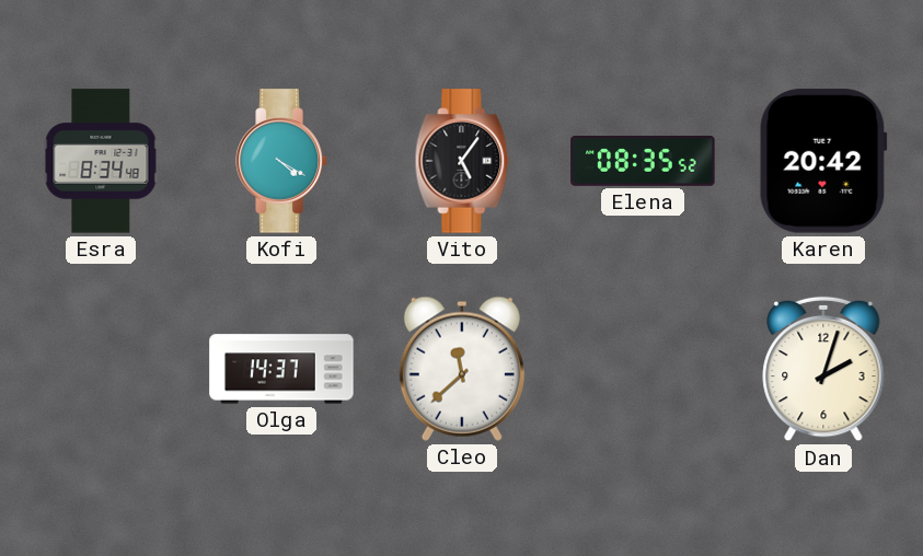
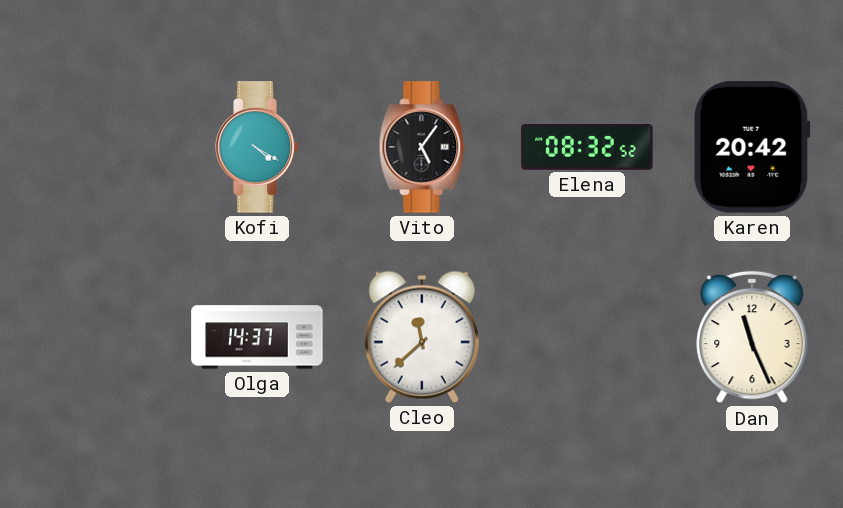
Esra: 8:34 -> none (101, 161)
Elena: 08:35 -> 08:32 (587, 148)
Dan: 2:03 -> 11:26 (752, 337)
